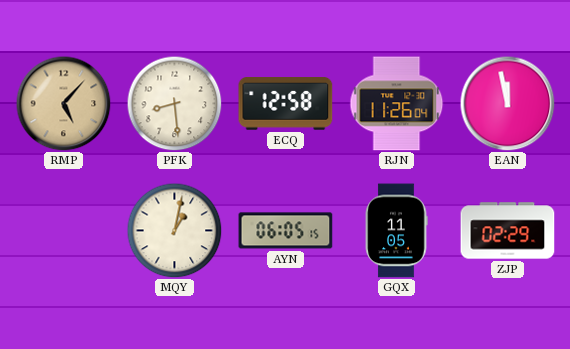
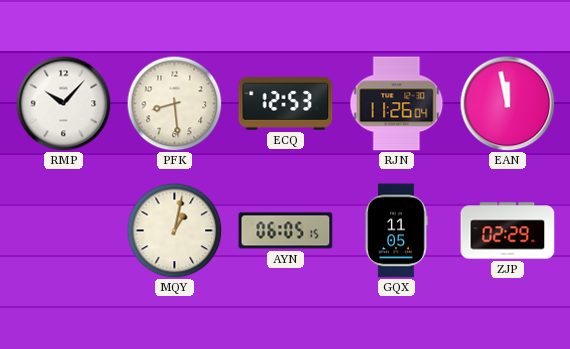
RMP: 5:07 -> 10:07 (63, 103)
RMP dial: champagne -> white (63, 103)
ECQ: 12:58 -> 12:53 (286, 104)
